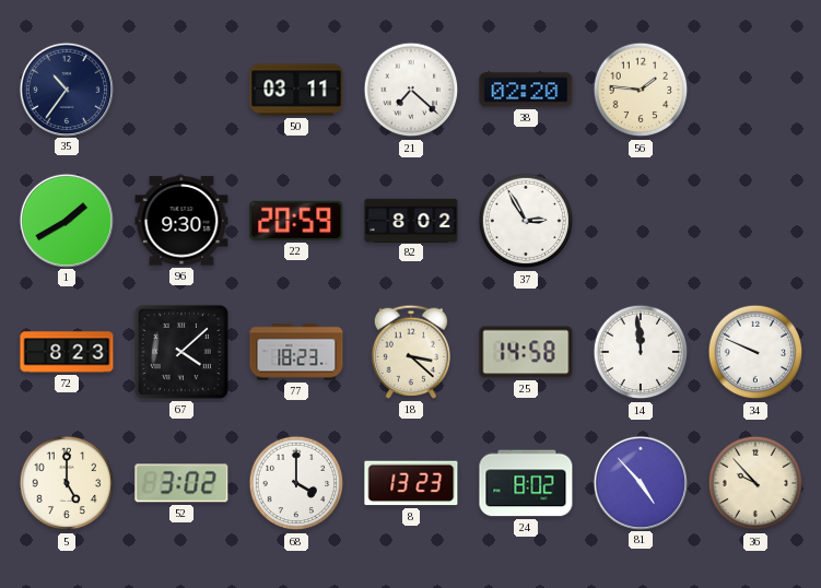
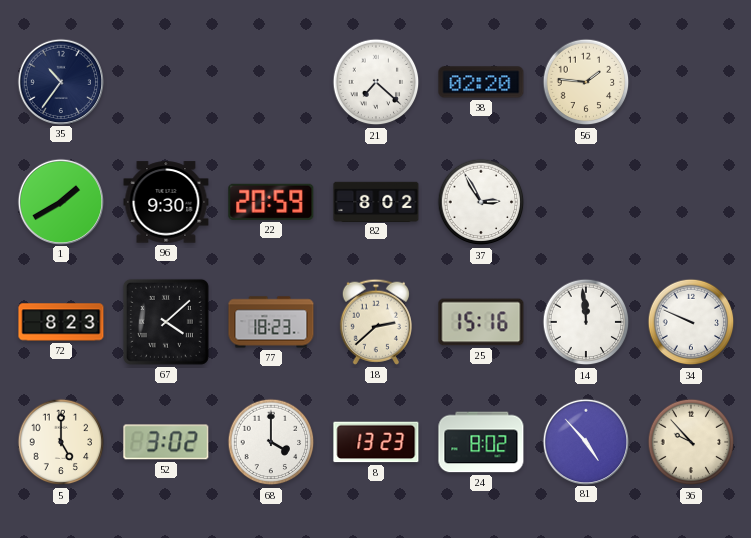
50: 03:11 -> none (296, 90)
18: 3:22 -> 2:38 (376, 322)
25: 14:58 -> 15:16 (481, 322)
